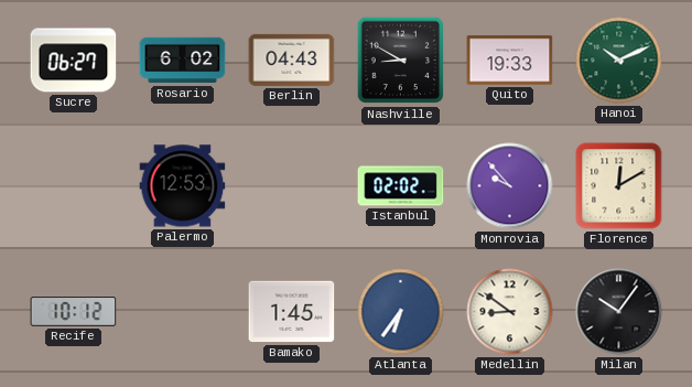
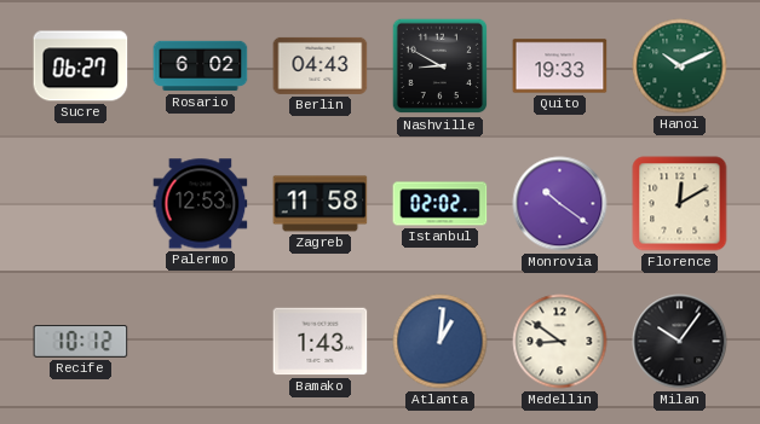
Zagreb: none -> 11:58 (321, 204)
Monrovia: 9:53 -> 10:21 (560, 204)
Bamako: 1:45 -> 1:43 (321, 342)
Atlanta: 6:36 -> 1:01 (441, 342)
